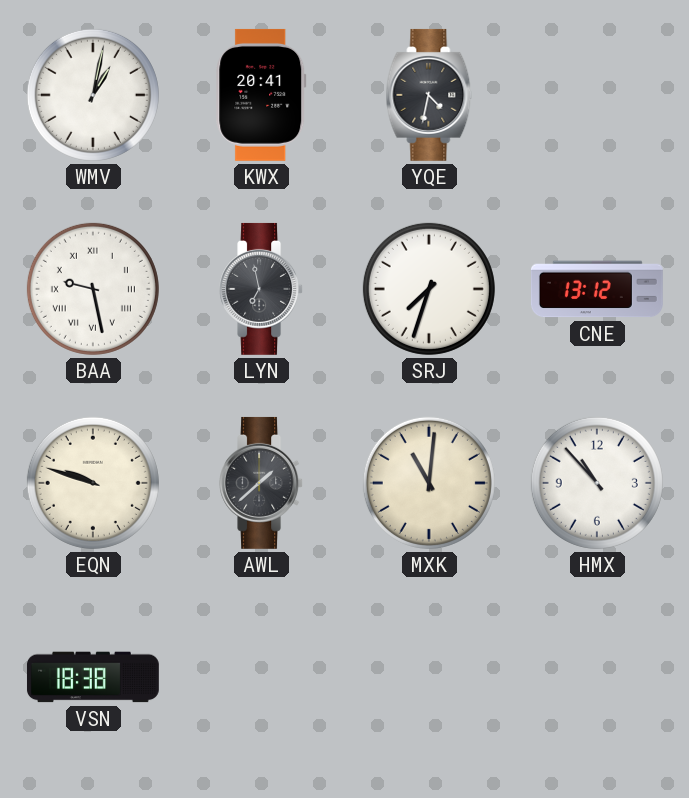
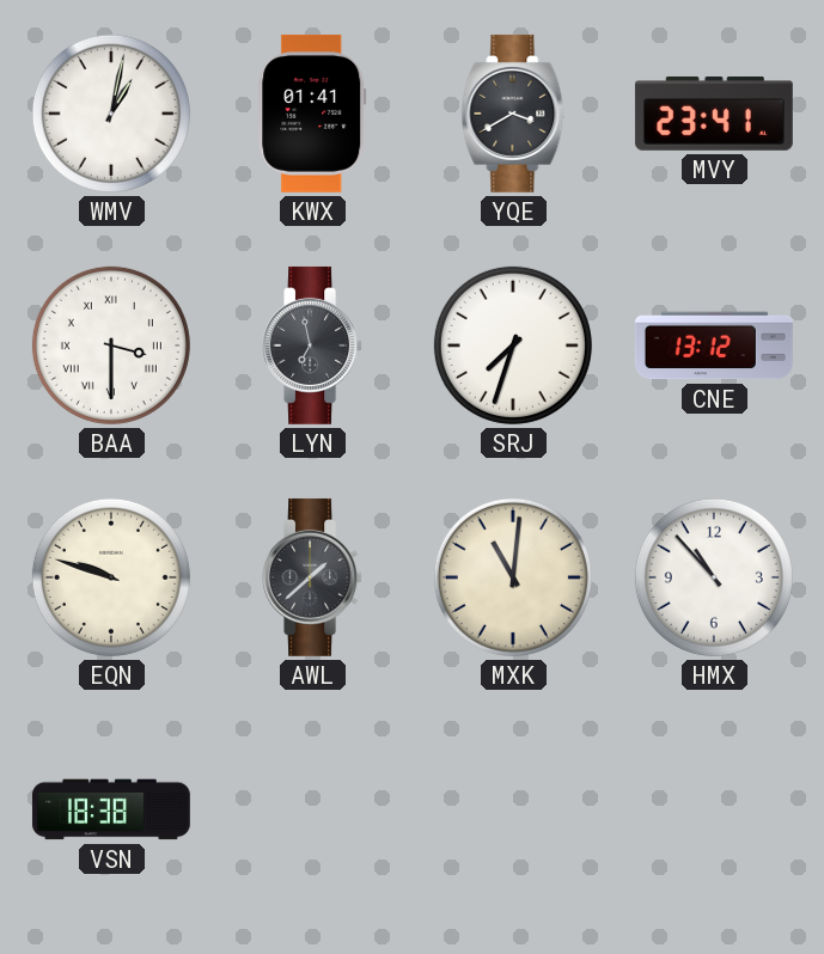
KWX: 20:41 -> 01:41 (312, 114)
YQE: 4:32 -> 3:40 (513, 114)
MVY: none -> 23:41 (714, 114)
BAA: 9:28 -> 3:30 (111, 345)
